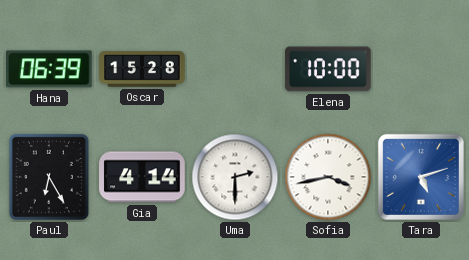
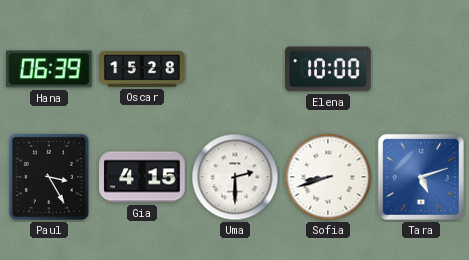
Paul: 6:25 -> 3:25 (49, 177)
Gia: 4:14 -> 4:15 (142, 177)
Sofia: 3:43 -> 8:42 (328, 177)
